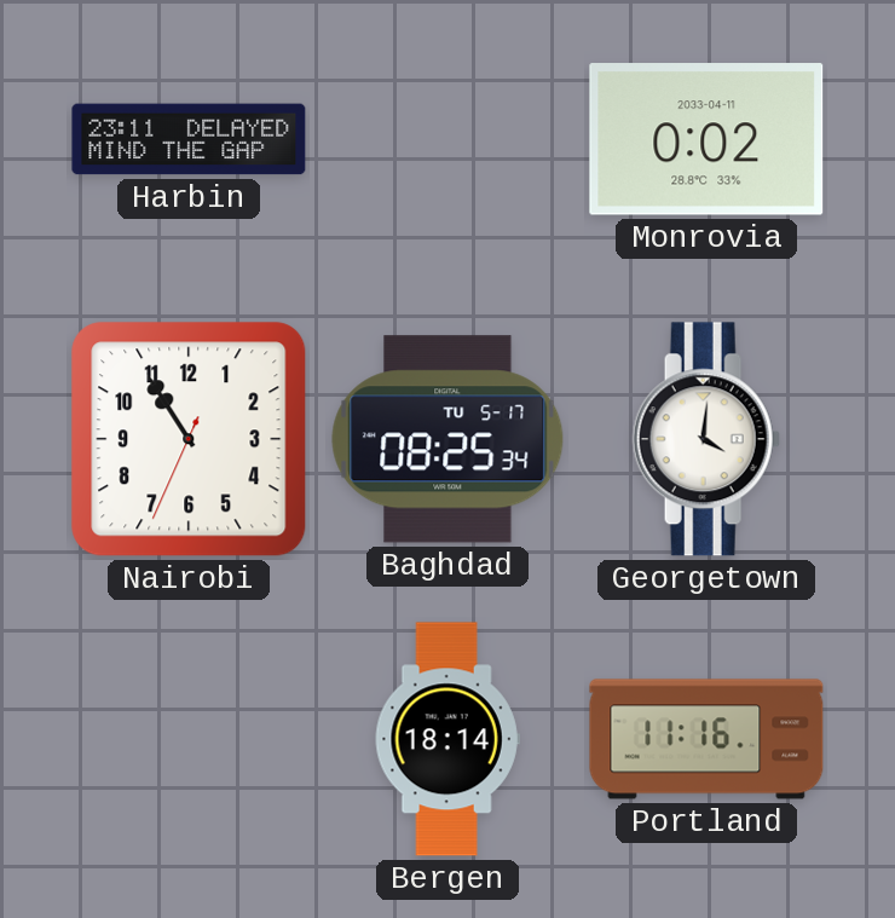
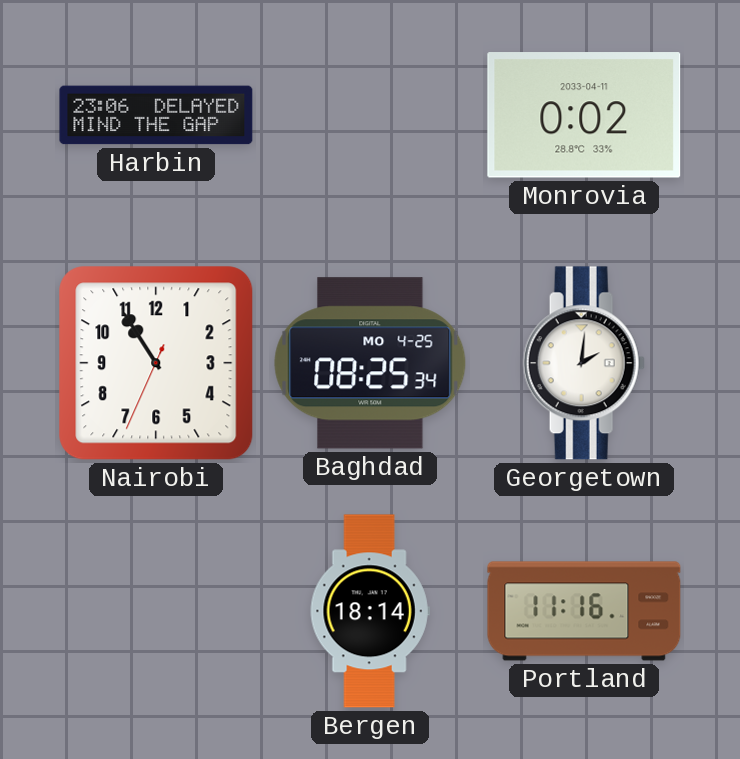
Harbin: 23:11 -> 23:06 (156, 115)
Baghdad date: TU 5-17 -> MO 4-25 (370, 363)
Georgetown: 4:01 -> 2:01 (584, 363)
